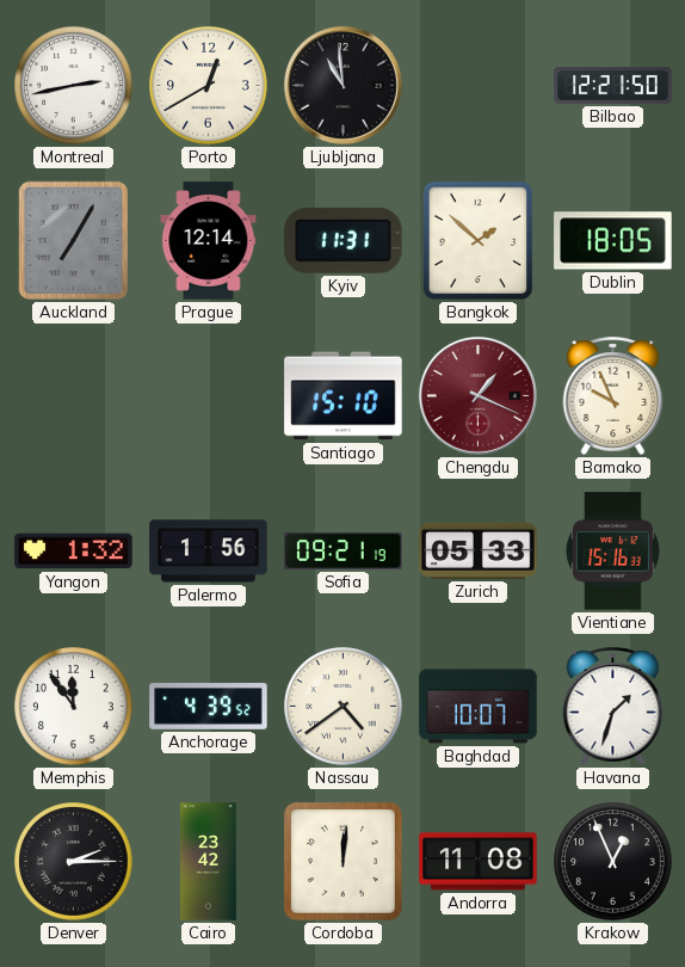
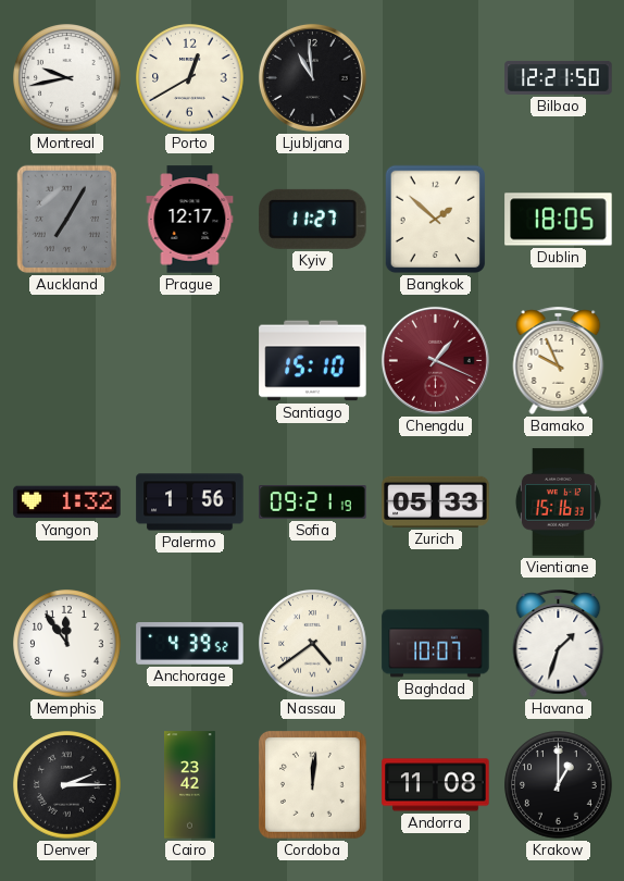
Montreal: 2:43 -> 9:43 (67, 78)
Prague: 12:14 -> 12:17 (190, 220)
Kyiv: 11:31 -> 11:27 (313, 219)
Krakow: 12:56 -> 1:00 (559, 785)
